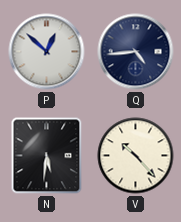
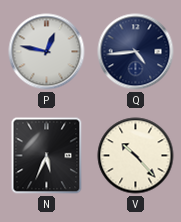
P: 12:52 -> 12:47 (47, 52)
N: 5:31 -> 5:34 (47, 156)
